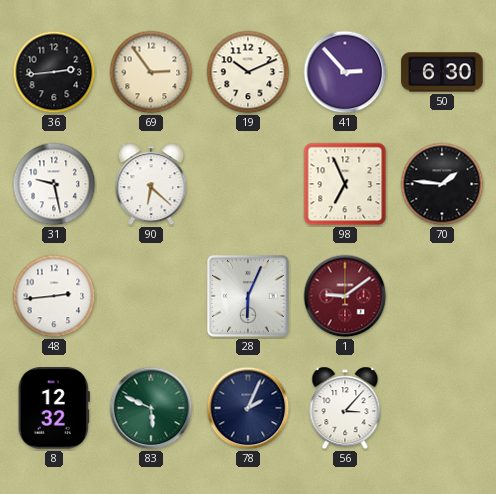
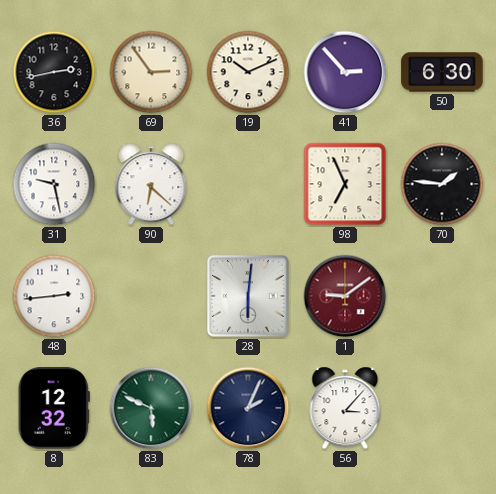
36: 2:44 -> 2:43 (54, 72)
28: 6:04 -> 6:01 (249, 297)
